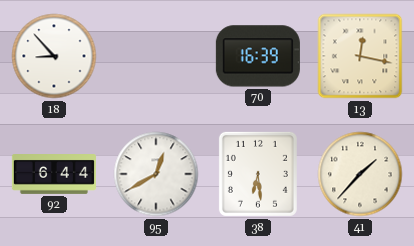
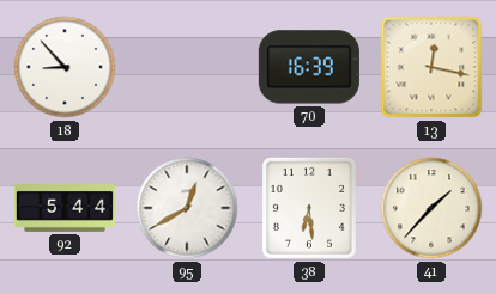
92: 6:44 -> 5:44 (65, 209)
